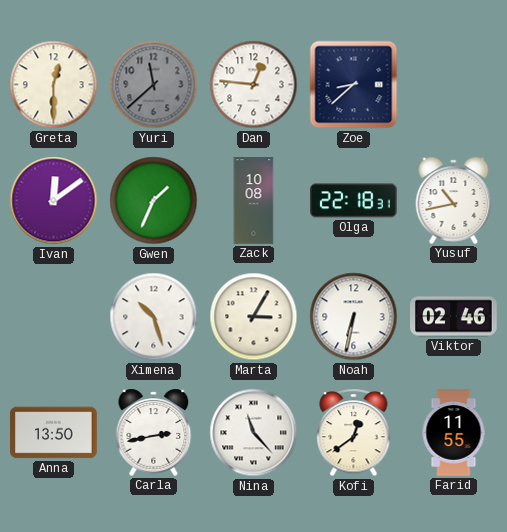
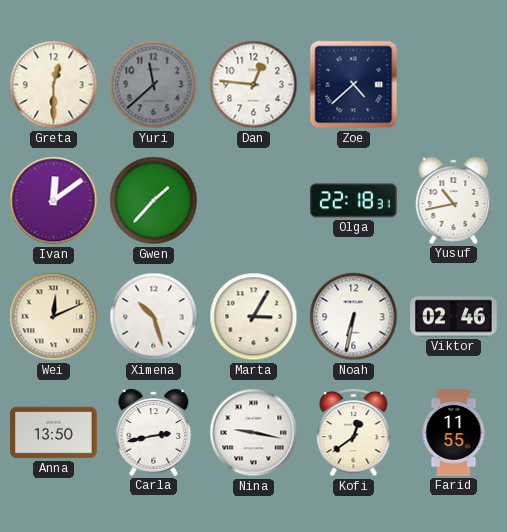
Zoe: 8:38 -> 4:38 (354, 85)
Gwen: 1:34 -> 1:37 (154, 201)
Zack: 10:08 -> none (254, 201)
Wei: none -> 12:11 (54, 317)
Nina: 11:23 -> 9:17 (254, 433)
